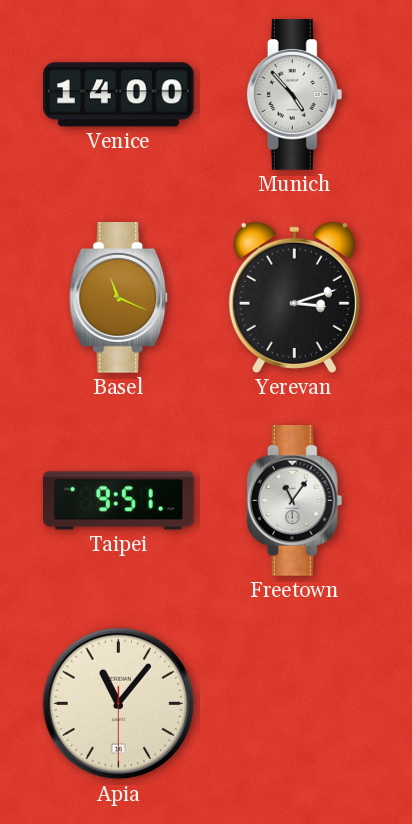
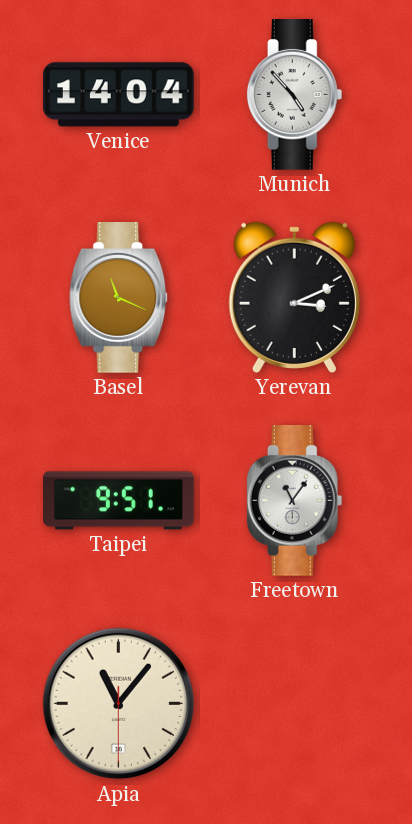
Venice: 14:00 -> 14:04 (119, 95)
Yerevan: 3:12 -> 3:11 (294, 297)
